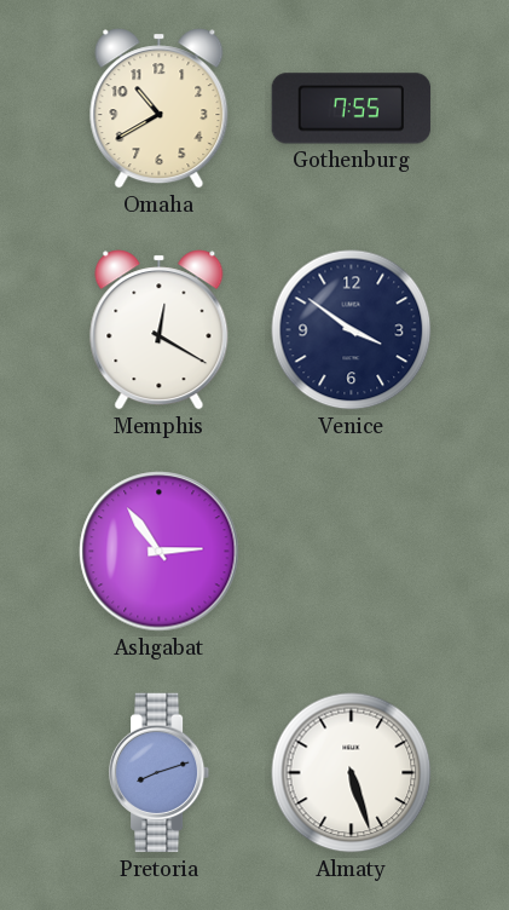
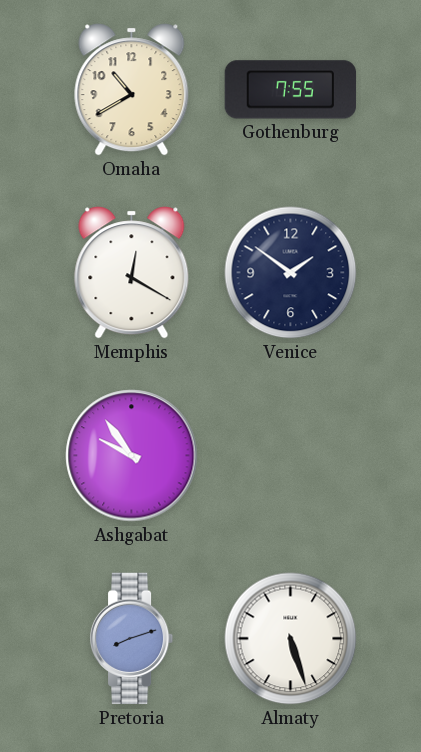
Venice: 3:51 -> 1:51 (291, 273)
Ashgabat: 2:54 -> 9:54 (132, 456)
